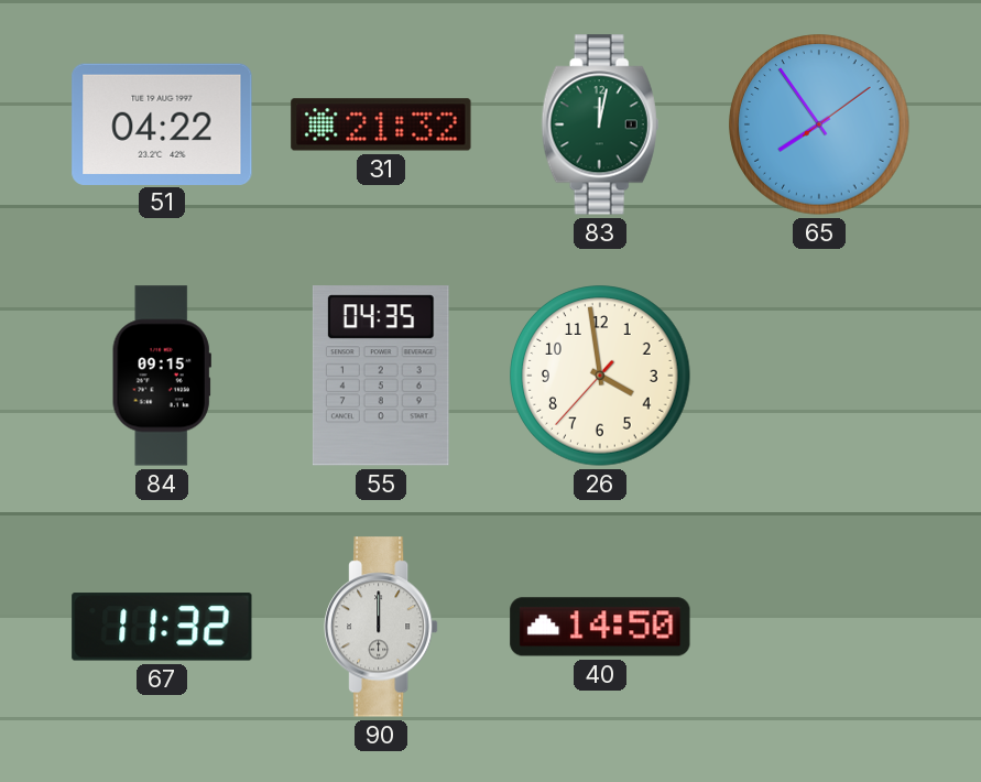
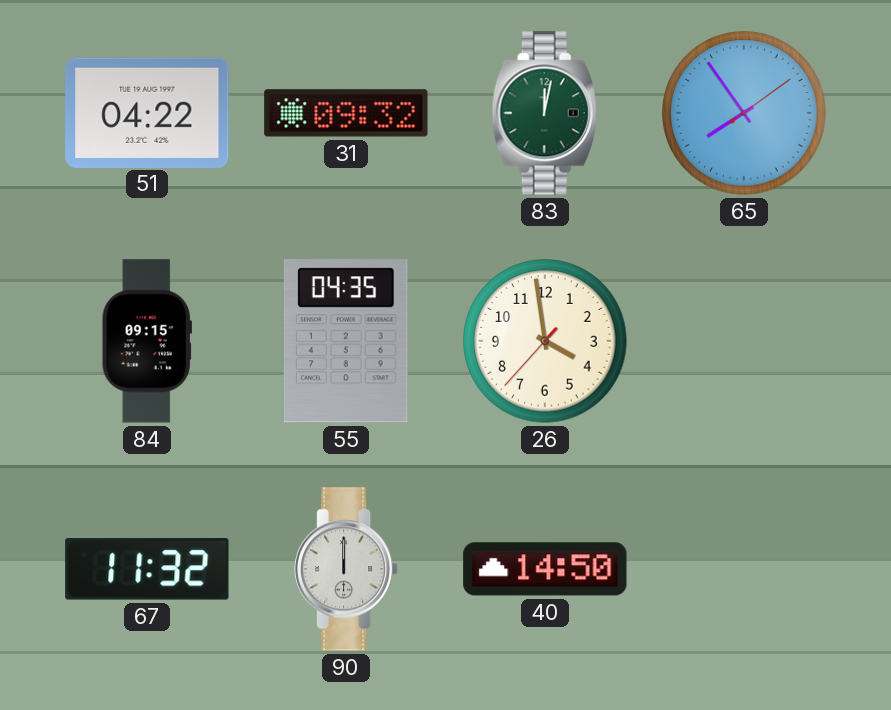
31: 21:32 -> 09:32 (346, 113)
